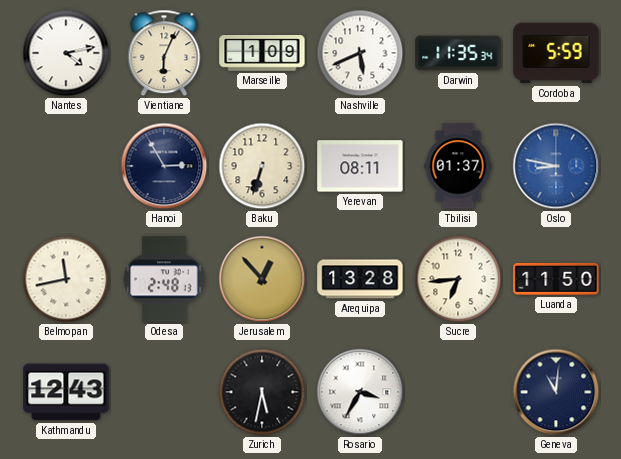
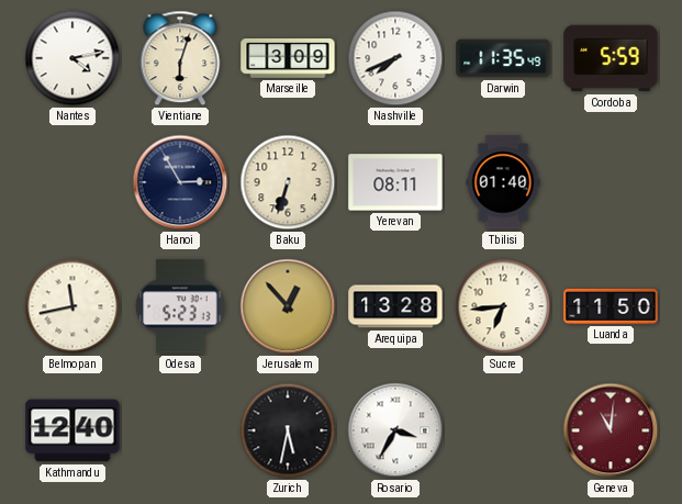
Vientiane: 6:04 -> 6:03 (180, 58)
Marseille: 1:09 -> 3:09 (288, 59)
Nashville: 5:41 -> 7:41 (395, 58)
Darwin: 11:35:34 -> 11:35:49 (503, 58)
Tbilisi: 01:37 -> 01:40 (503, 182)
Oslo: 8:47 -> none (556, 166)
Odesa: 2:48 -> 5:23 (180, 306)
Kathmandu: 12:43 -> 12:40 (72, 430)
Geneva dial: navy -> burgundy (611, 430)
